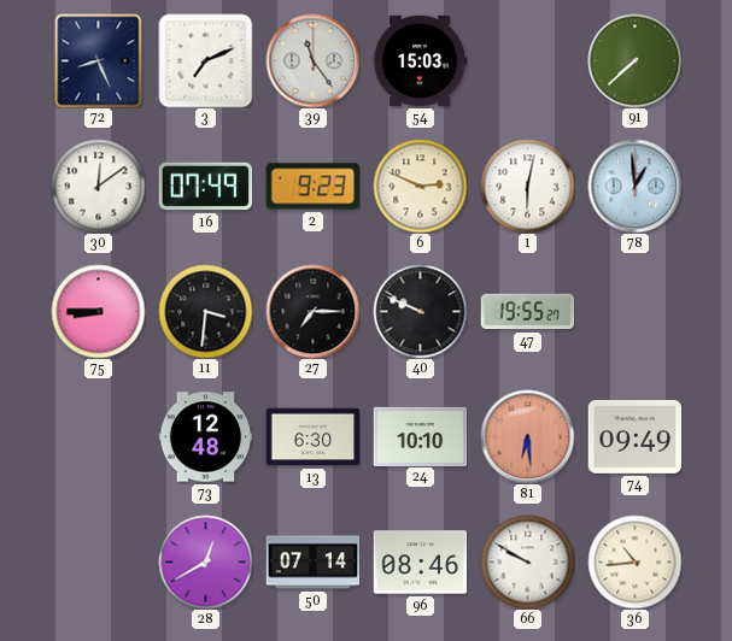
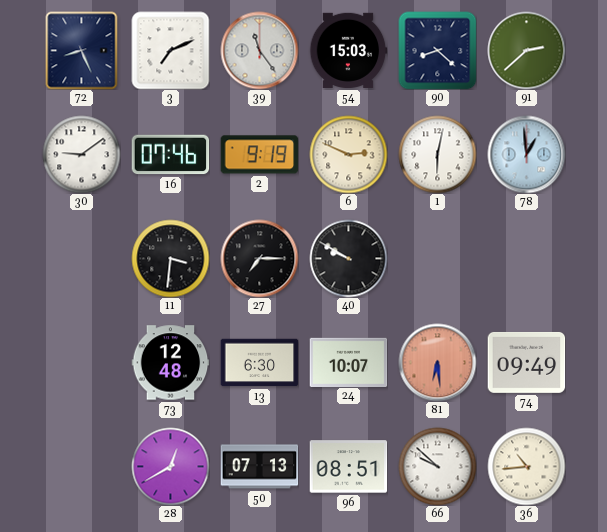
90: none -> 8:22 (437, 50)
91: 7:38 -> 2:38 (526, 50)
30: 12:09 -> 9:09 (81, 154)
16: 07:49 -> 07:46 (170, 155)
2: 9:23 -> 9:19 (259, 155)
75: 8:45 -> none (98, 311)
40: 9:49 -> 9:50 (348, 258)
47: 19:55 -> none (527, 312)
24: 10:10 -> 10:07 (348, 362)
50: 07:14 -> 07:13 (259, 467)
96: 08:46 -> 08:51 (348, 467)
66: 9:50 -> 9:52 (437, 466)
